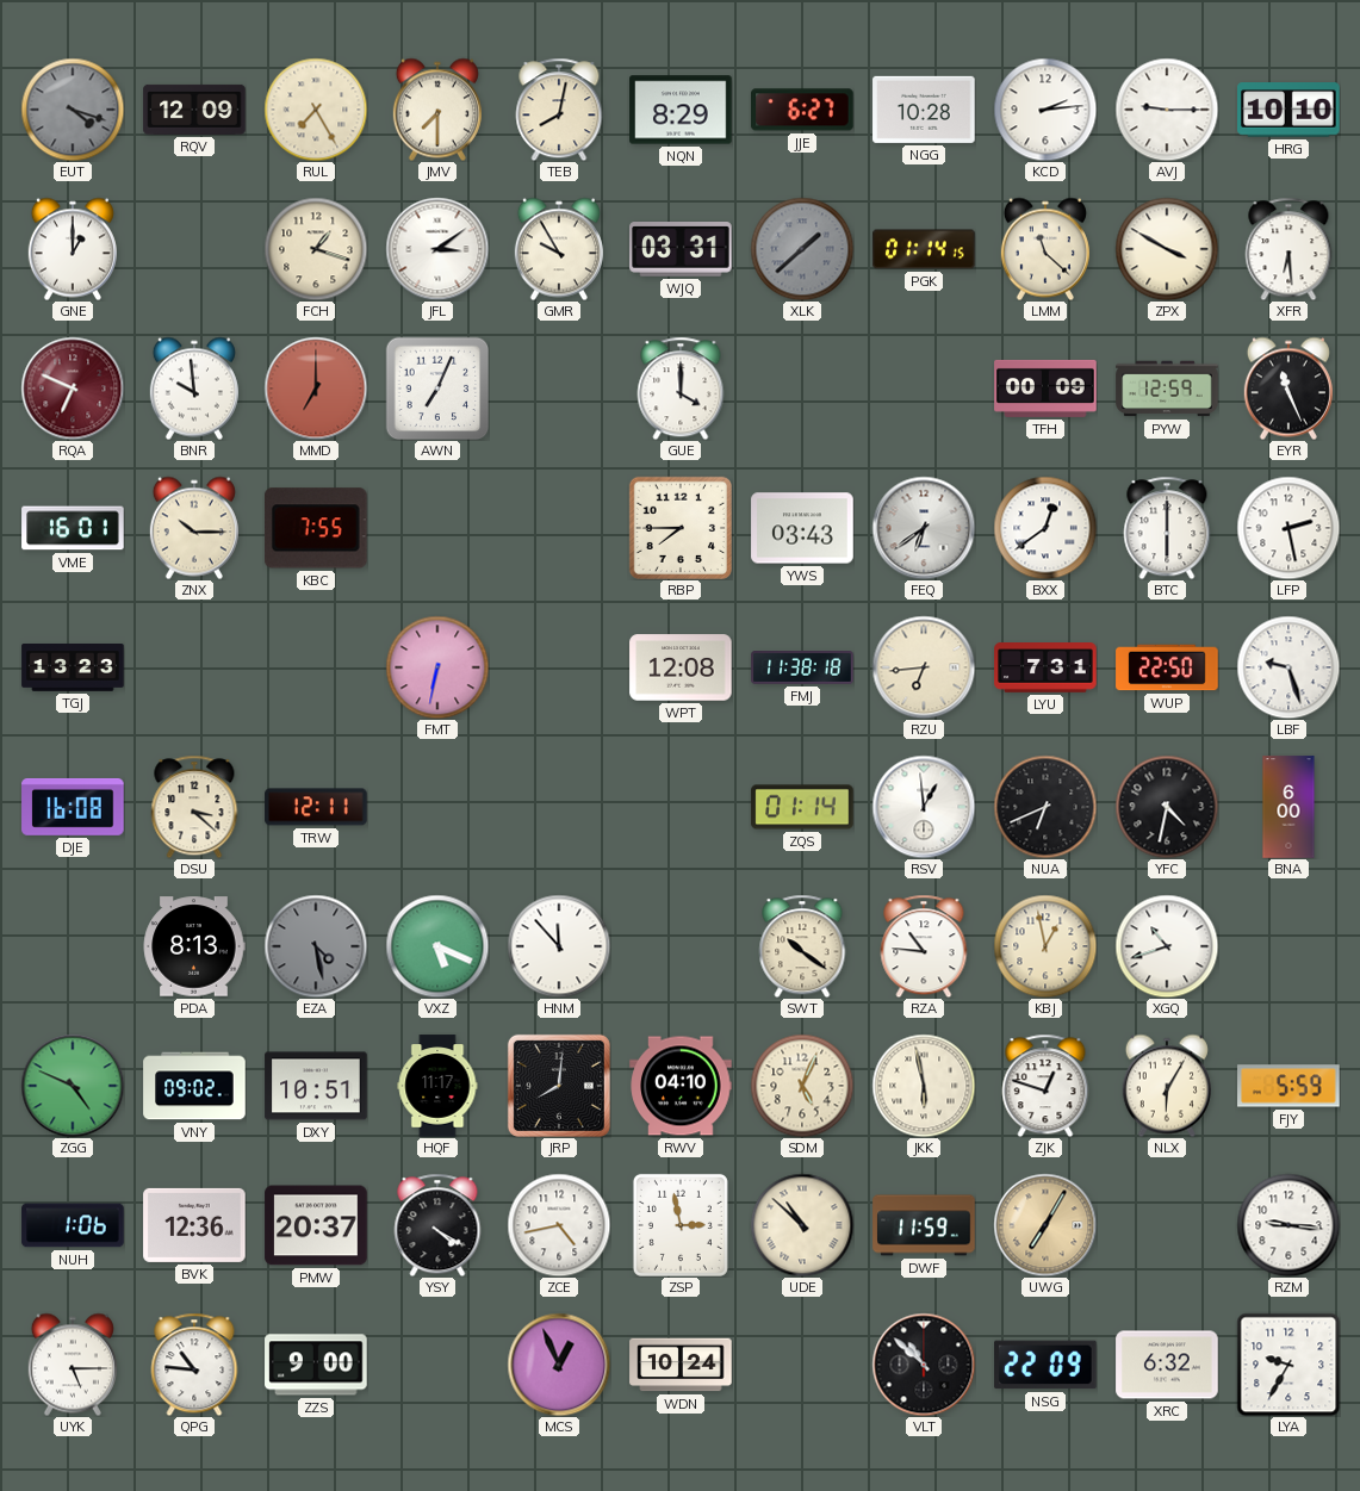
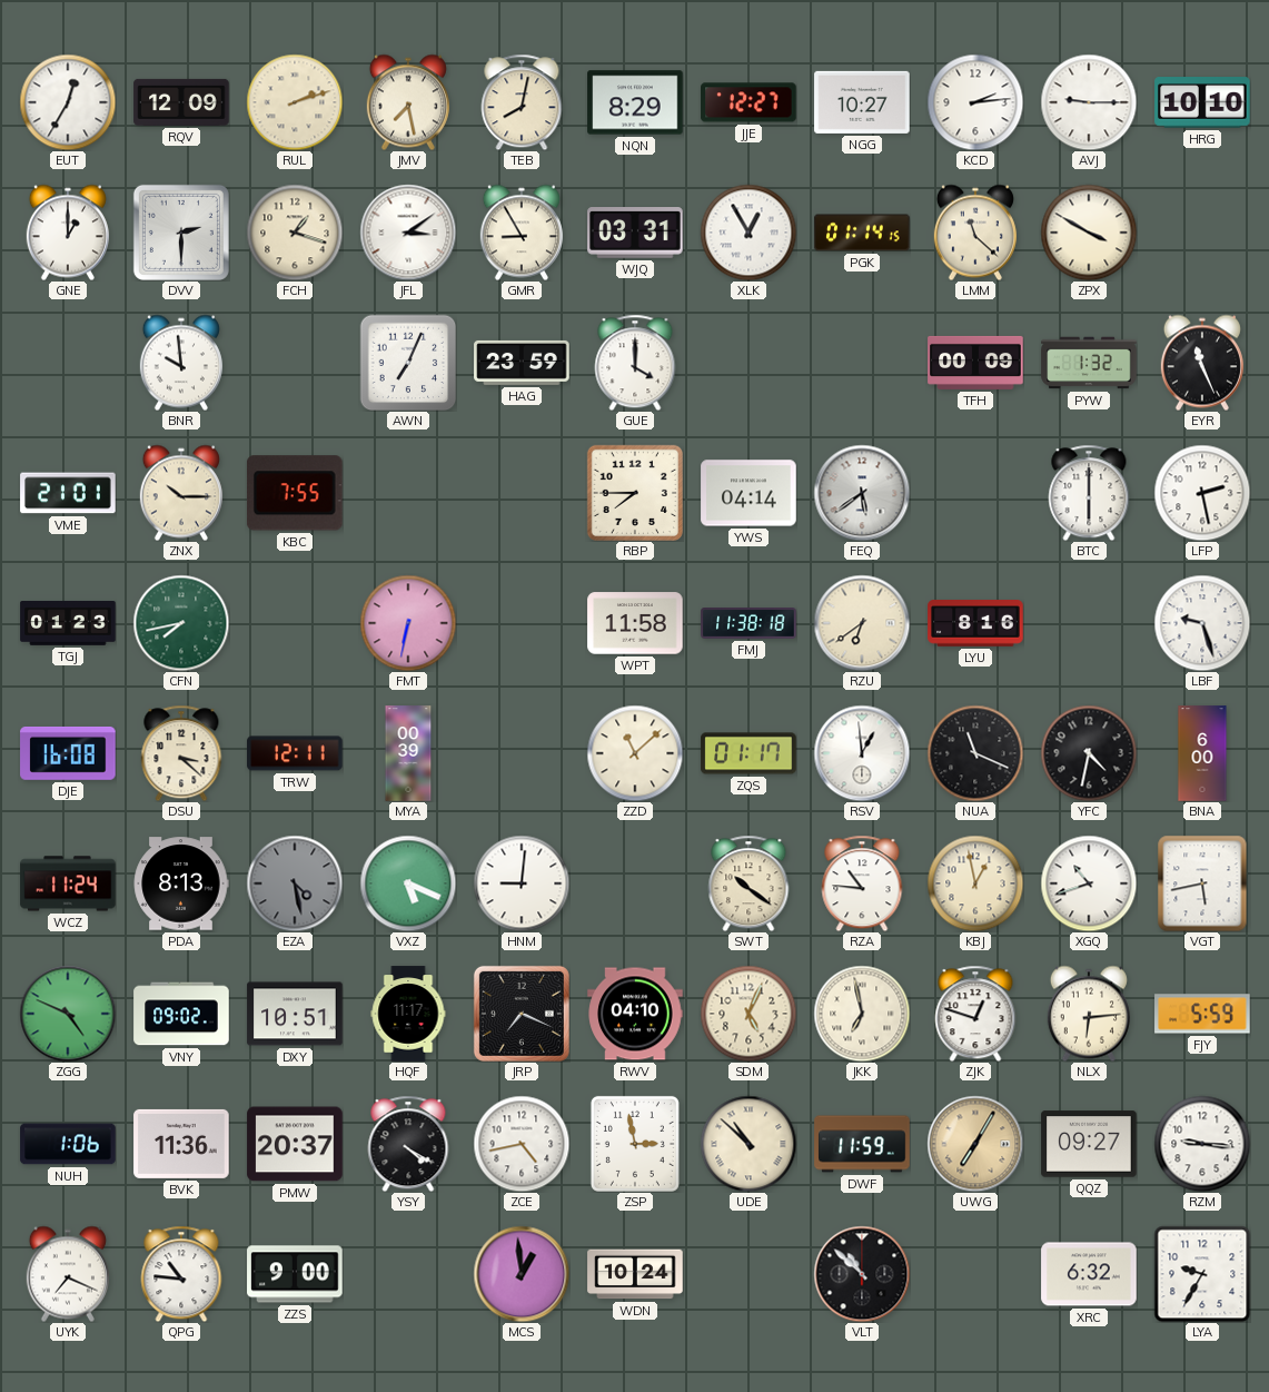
EUT: 4:18 -> 12:35 (68, 102)
EUT dial: grey -> white (68, 102)
RUL: 7:25 -> 2:12 (295, 102)
JMV: 7:30 -> 7:28 (408, 102)
JJE: 6:27 -> 12:27 (748, 102)
NGG: 10:28 -> 10:27 (862, 102)
DVV: none -> 2:30 (181, 233)
GMR: 9:55 -> 8:55 (522, 233)
XLK: 1:38 -> 12:55 (748, 233)
XLK dial: grey -> white (748, 233)
XFR: 6:29 -> none (1288, 249)
RQA: 6:49 -> none (73, 389)
MMD: 7:00 -> none (316, 389)
HAG: none -> 23:59 (522, 363)
PYW: 12:59 -> 1:32 (1089, 363)
VME: 16:01 -> 21:01 (68, 493)
YWS: 03:43 -> 04:14 (748, 493)
FEQ: 6:39 -> 5:39 (862, 493)
BXX: 12:39 -> none (1045, 528)
TGJ: 13:23 -> 01:23 (68, 624)
CFN: none -> 7:43 (181, 623)
WPT: 12:08 -> 11:58 (635, 623)
RZU: 6:44 -> 6:39 (862, 623)
LYU: 7:31 -> 8:16 (975, 624)
WUP: 22:50 -> none (1167, 667)
MYA: none -> 00:39 (408, 753)
ZZD: none -> 11:08 (635, 753)
ZQS: 01:14 -> 01:17 (748, 753)
NUA: 6:41 -> 11:19 (975, 753)
WCZ: none -> 11:24 (68, 883)
HNM: 11:53 -> 9:01 (522, 883)
VGT: none -> 5:43 (1202, 883)
JRP: 8:01 -> 7:19 (522, 1014)
JKK: 5:58 -> 6:58 (862, 1014)
NLX: 6:05 -> 6:14 (1089, 1014)
BVK: 12:36 -> 11:36 (181, 1144)
QQZ: none -> 09:27 (1089, 1144)
UYK: 5:15 -> 7:19 (68, 1274)
MCS: 12:56 -> 12:59 (522, 1274)
NSG: 22:09 -> none (1045, 1365)
